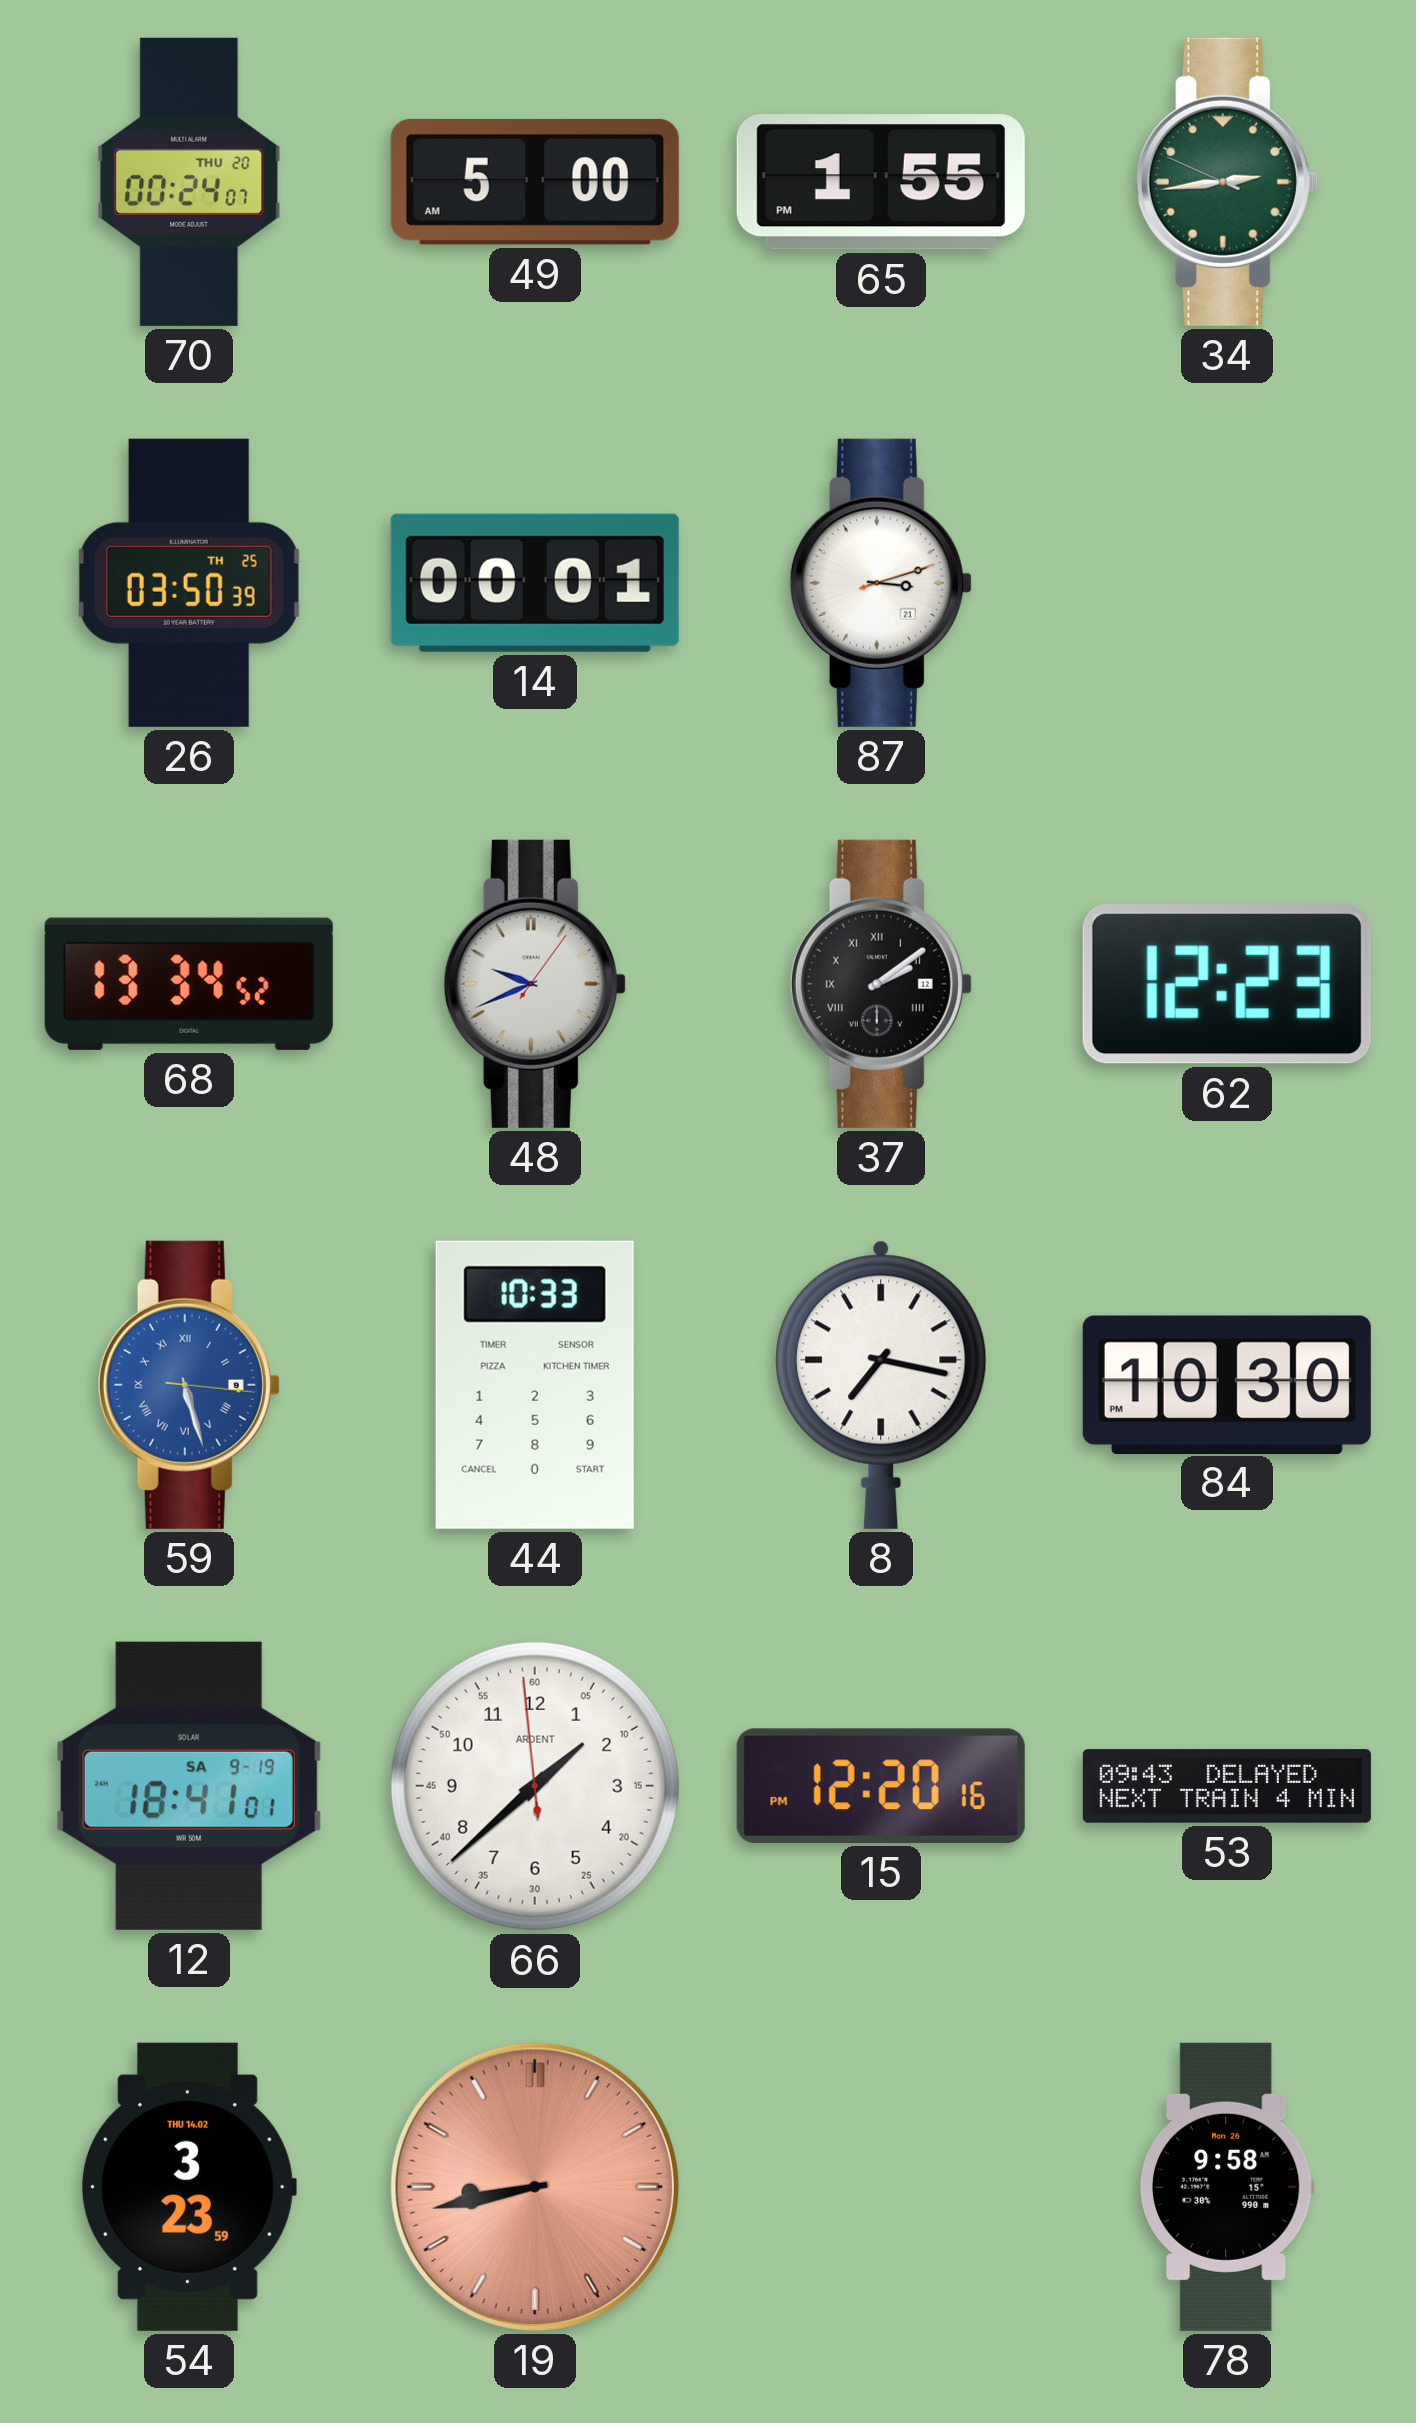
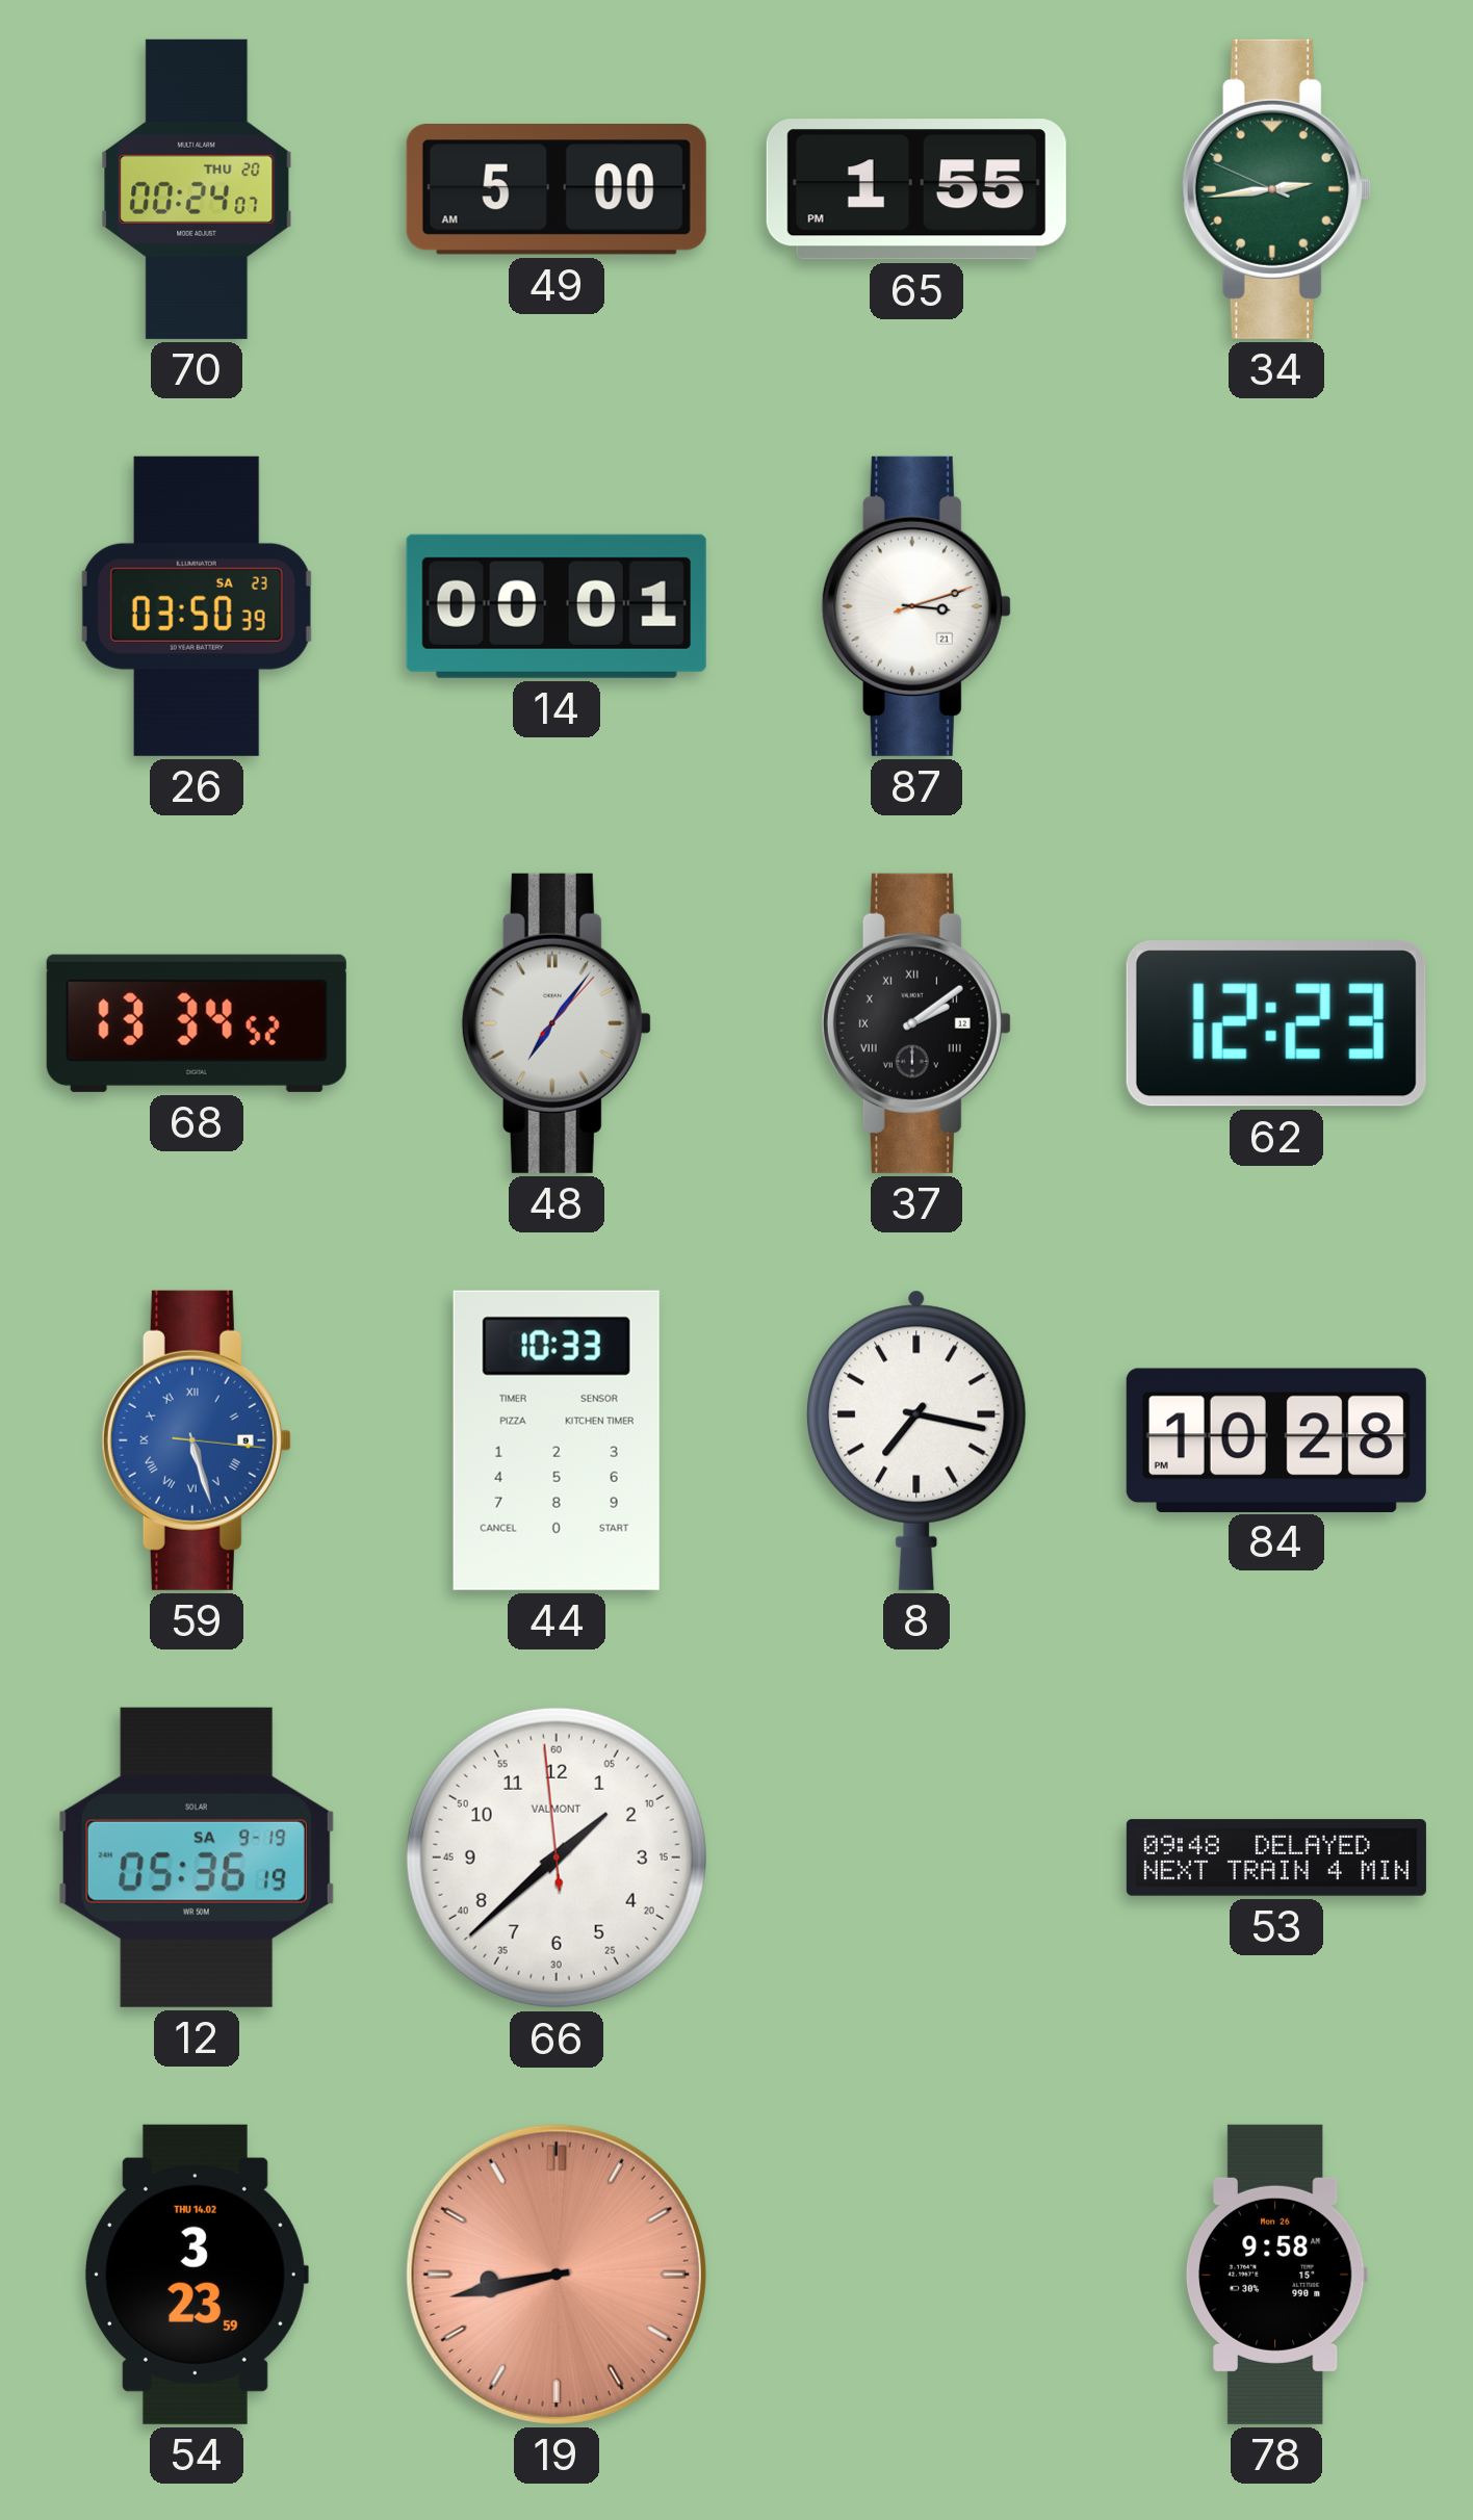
26 date: TH 25 -> SA 23 (197, 606)
48: 9:41 -> 7:06 (557, 1023)
84: 10:30 -> 10:28 (1276, 1439)
12: 18:41 -> 05:36 (197, 1857)
66 brand: ARDENT -> VALMONT (557, 1857)
15: 12:20 -> none (881, 1786)
53: 09:43 -> 09:48 (1276, 1857)
